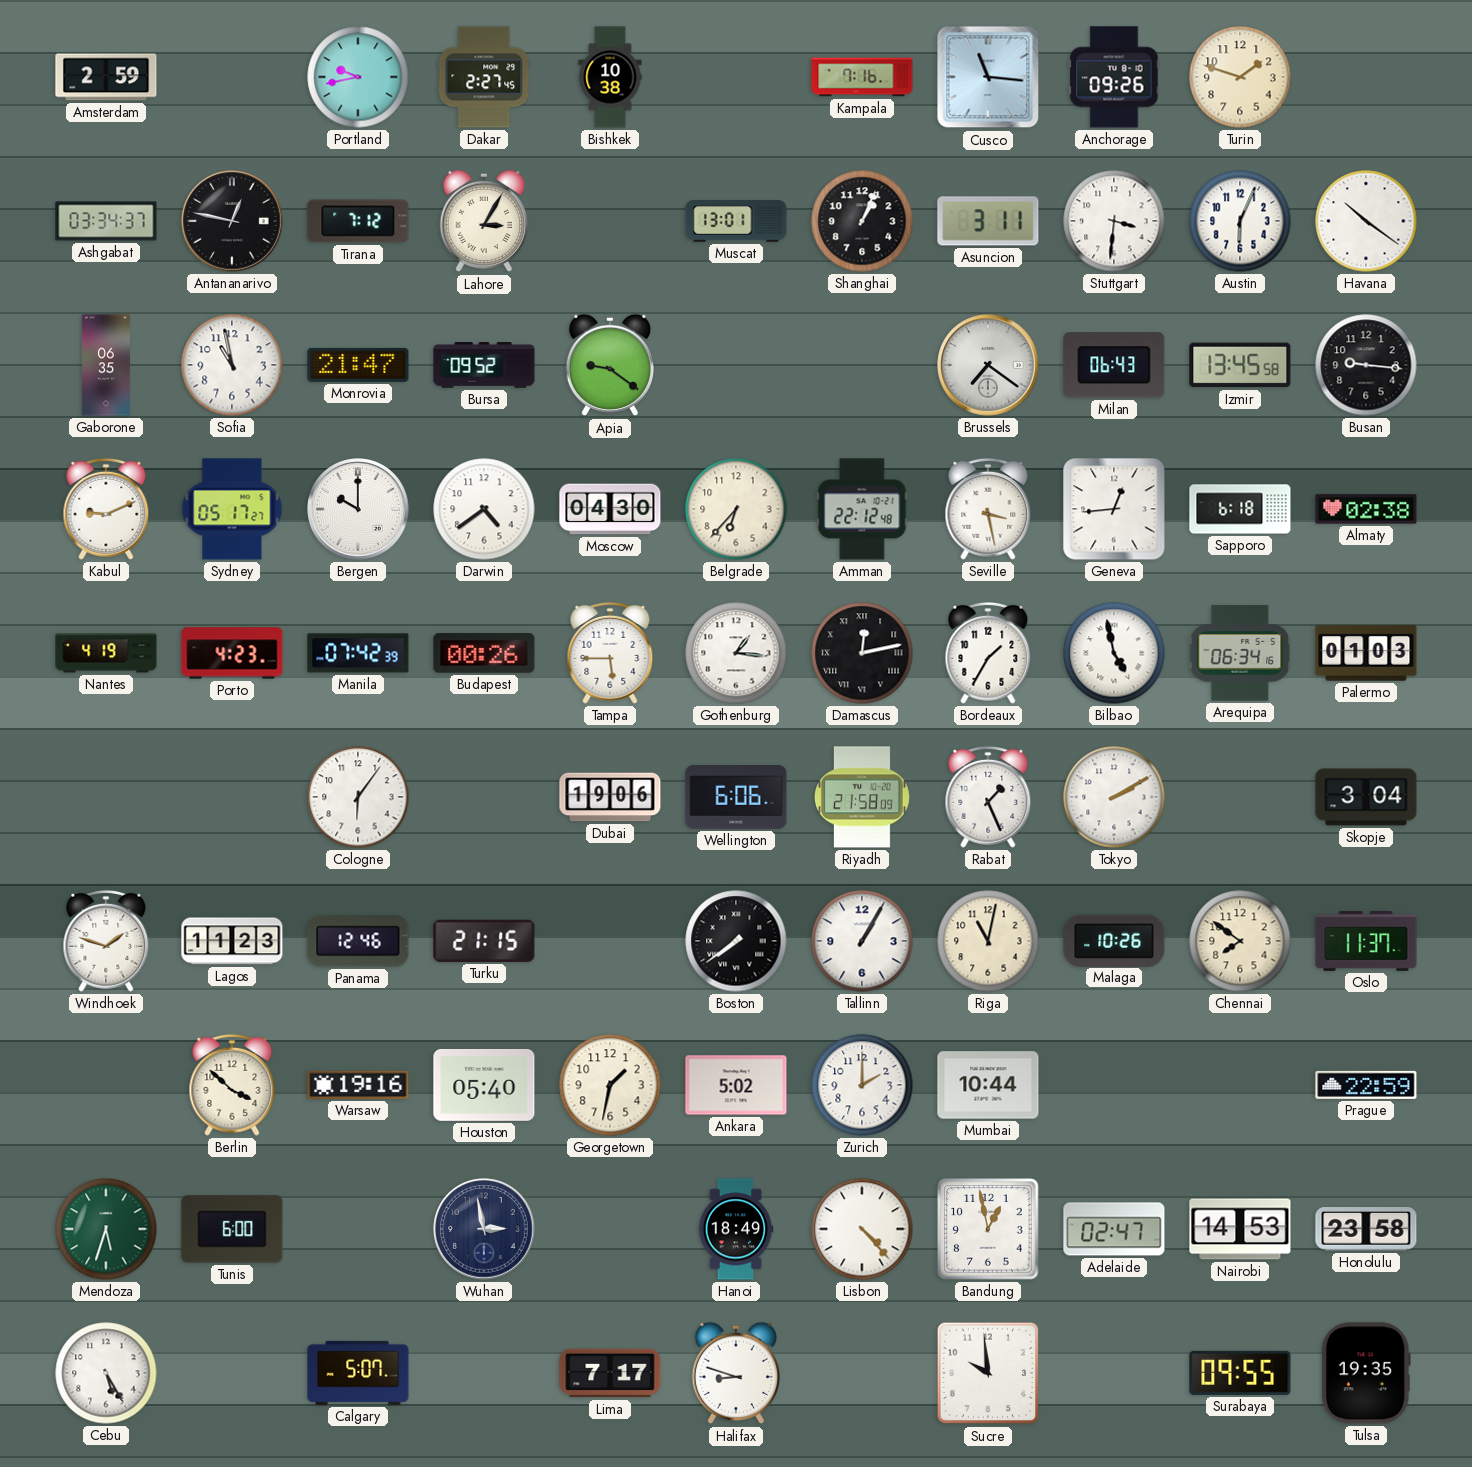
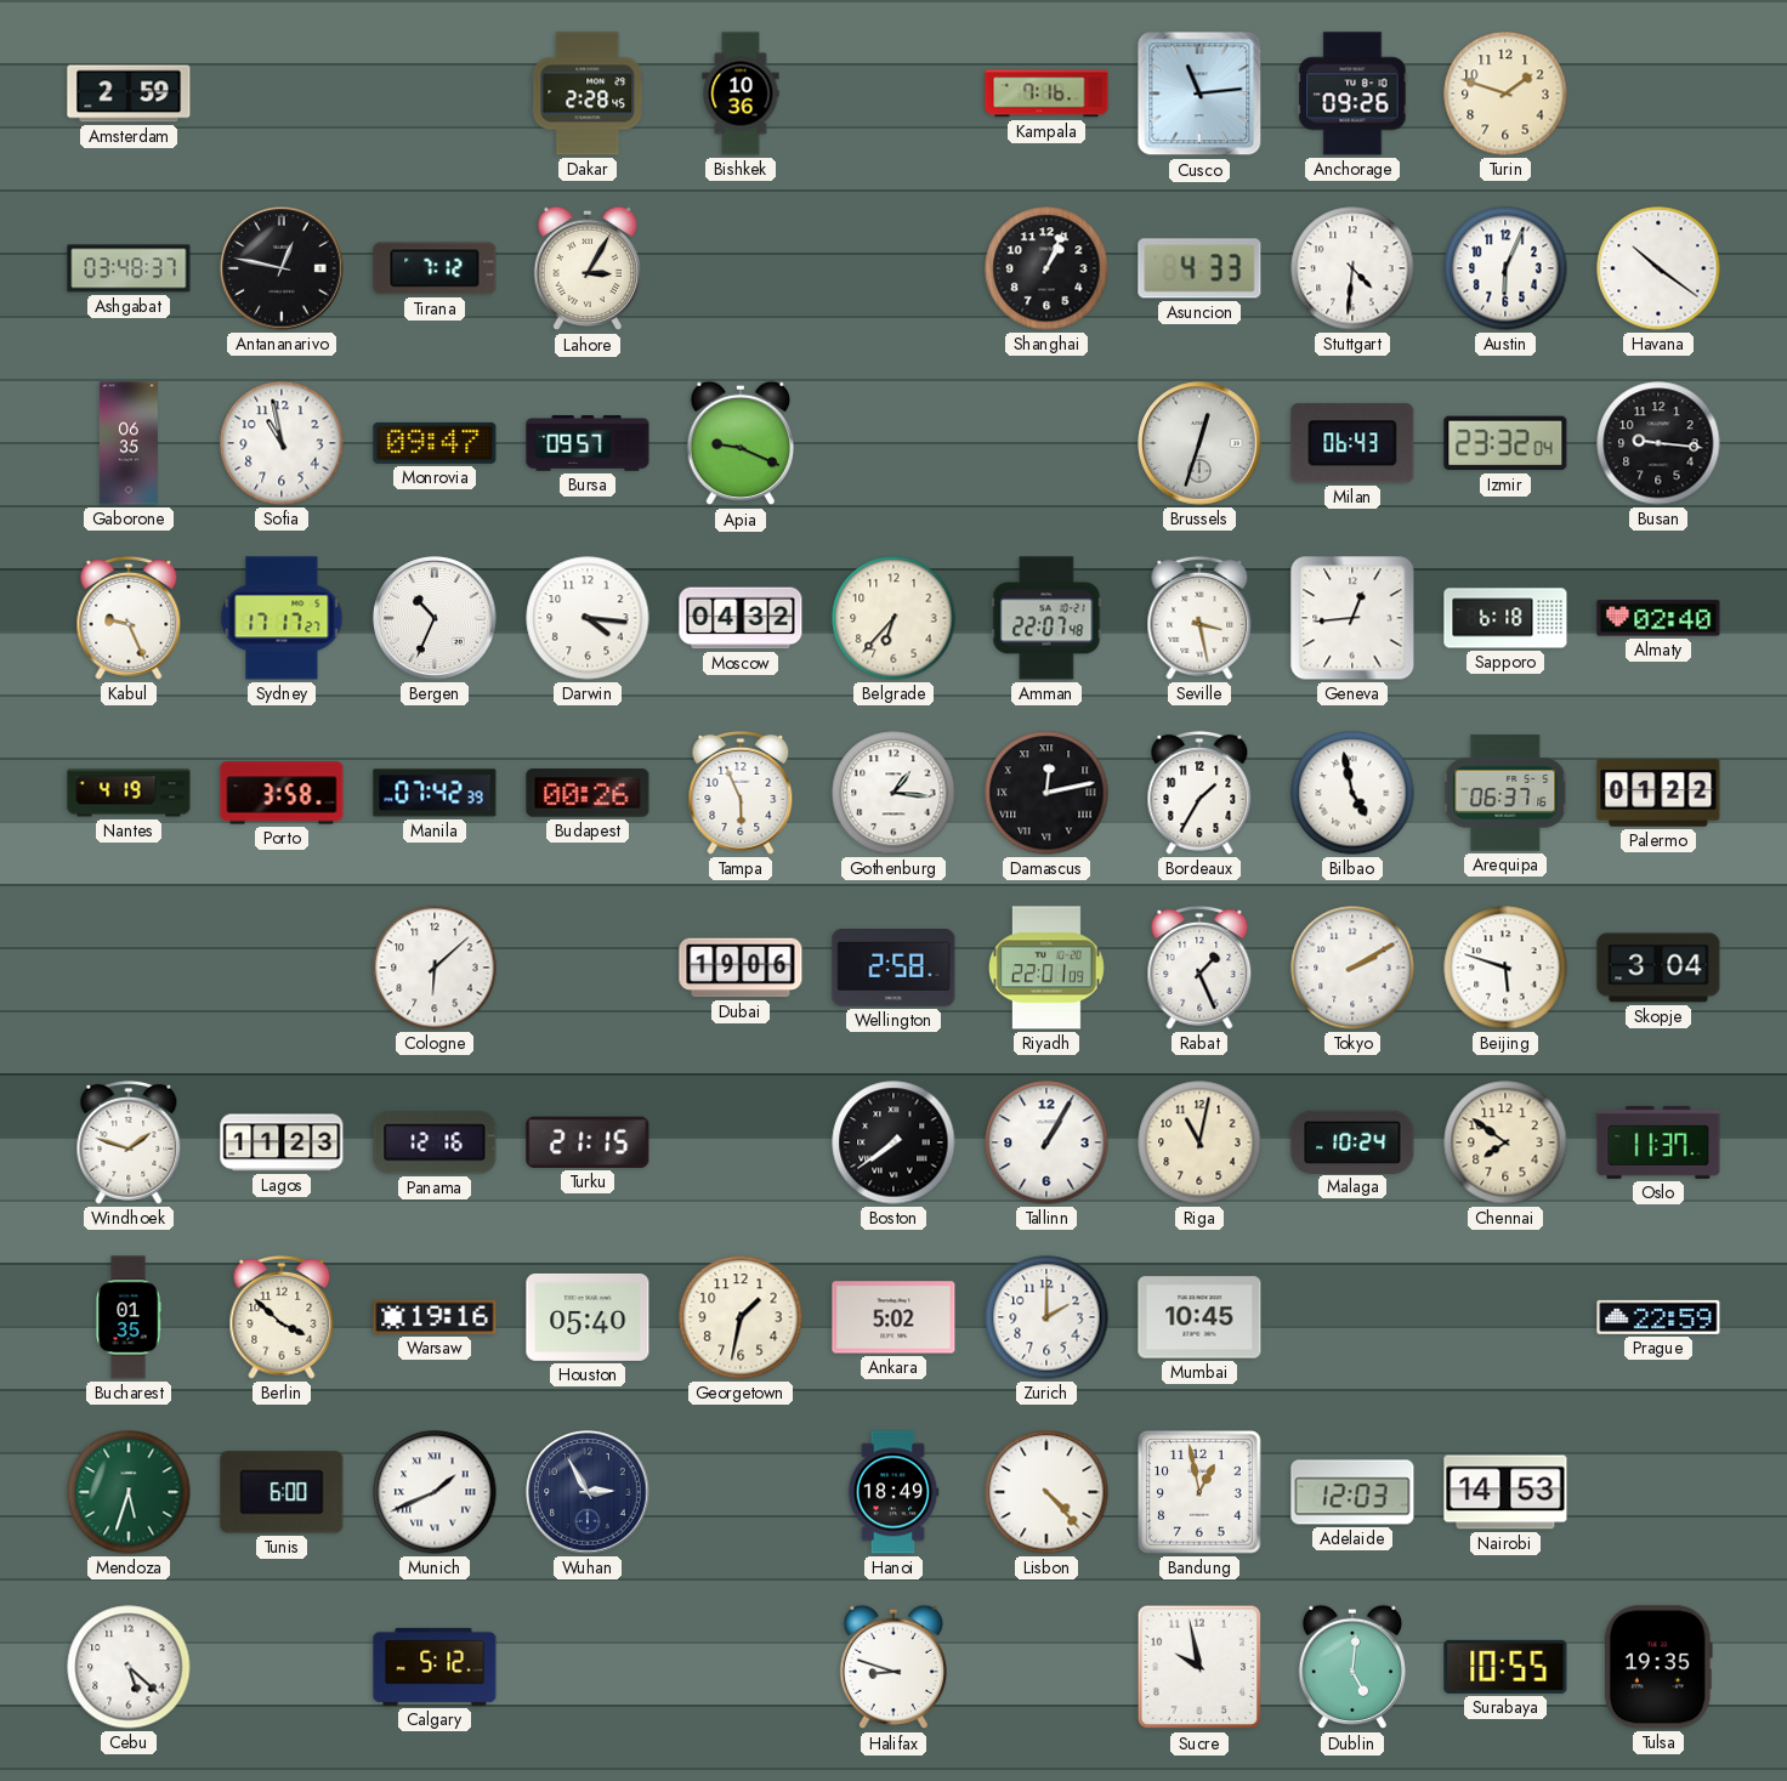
Portland: 9:43 -> none (358, 77)
Dakar: 2:27 -> 2:28 (588, 93)
Bishkek: 10:38 -> 10:36 (741, 93)
Cusco: 11:16 -> 11:14 (1199, 93)
Ashgabat: 03:34 -> 03:48 (129, 268)
Muscat: 13:01 -> none (736, 221)
Asuncion: 3:11 -> 4:33 (1199, 268)
Stuttgart: 3:31 -> 4:31 (1352, 268)
Monrovia: 21:47 -> 09:47 (435, 443)
Bursa: 09:52 -> 09:57 (588, 443)
Apia: 9:21 -> 9:19 (739, 443)
Brussels: 7:21 -> 12:33 (1199, 443)
Izmir: 13:45 -> 23:32 (1505, 443)
Kabul: 9:11 -> 9:26 (129, 618)
Sydney: 05:17 -> 17:17 (282, 618)
Bergen: 10:00 -> 10:34 (435, 618)
Darwin: 4:39 -> 4:16 (588, 618)
Moscow: 04:30 -> 04:32 (741, 618)
Amman: 22:12 -> 22:07 (1046, 618)
Almaty: 02:38 -> 02:40 (1658, 618)
Porto: 4:23 -> 3:58 (282, 793)
Tampa: 5:45 -> 5:56 (741, 793)
Arequipa: 06:34 -> 06:37 (1505, 793)
Palermo: 01:03 -> 01:22 (1658, 793)
Cologne: 6:06 -> 6:08 (435, 968)
Wellington: 6:06 -> 2:58 (893, 969)
Riyadh: 21:58 -> 22:01 (1046, 968)
Beijing: none -> 5:48 (1505, 968)
Panama: 12:46 -> 12:16 (435, 1142)
Malaga: 10:26 -> 10:24 (1352, 1141)
Bucharest: none -> 01:35 (129, 1317)
Mumbai: 10:44 -> 10:45 (1199, 1317)
Munich: none -> 1:41 (435, 1492)
Wuhan: 2:58 -> 2:55 (588, 1492)
Adelaide: 02:47 -> 12:03 (1352, 1492)
Honolulu: 23:58 -> none (1366, 1230)
Cebu: 5:25 -> 5:22 (129, 1667)
Calgary: 5:07 -> 5:12 (435, 1667)
Lima: 7:17 -> none (610, 1373)
Sucre: 9:59 -> 9:58 (1199, 1667)
Dublin: none -> 5:01 (1351, 1667)
Surabaya: 09:55 -> 10:55 (1505, 1667)
